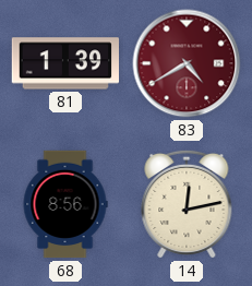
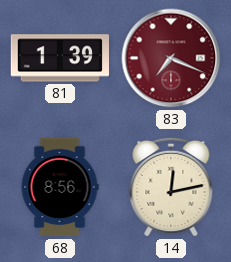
83: 4:40 -> 7:19 (171, 58)
